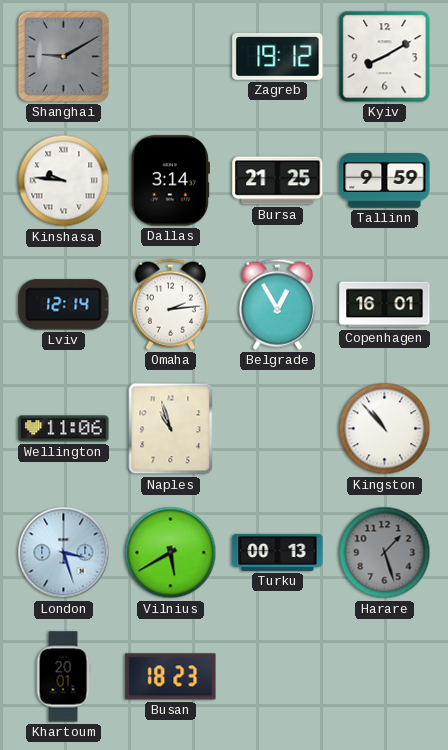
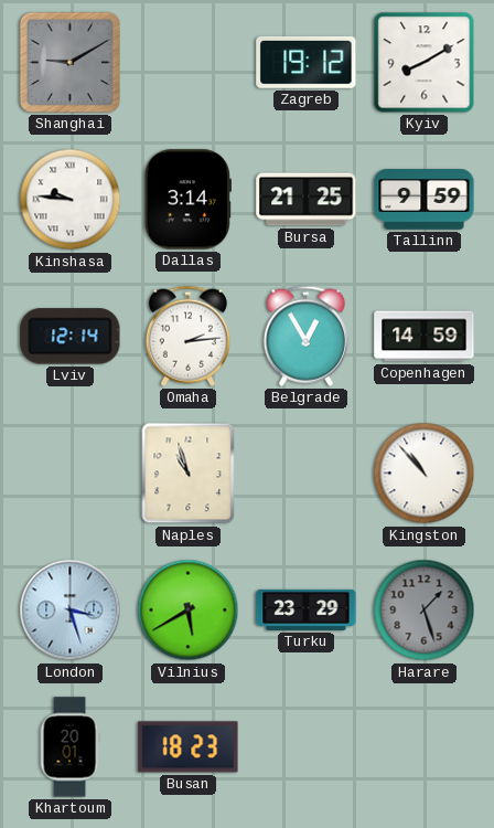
Copenhagen: 16:01 -> 14:59 (425, 337)
Wellington: 11:06 -> none (64, 429)
Turku: 00:13 -> 23:29 (307, 609)
